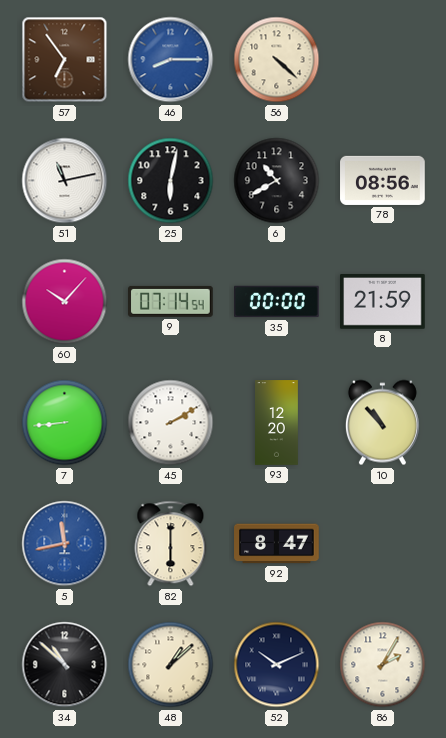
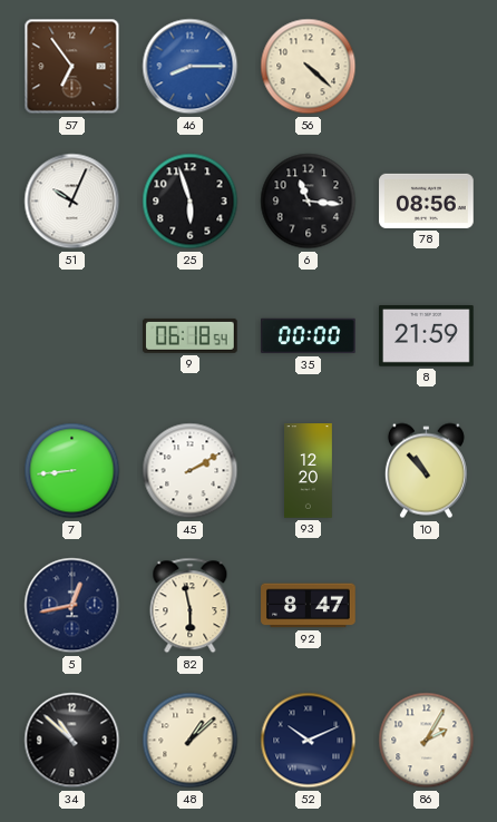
51: 11:13 -> 10:04 (72, 202)
25: 6:02 -> 5:57 (191, 202)
6: 10:40 -> 11:16 (309, 202)
60: 10:07 -> none (65, 302)
9: 07:14 -> 06:18 (191, 335)
5: 11:43 -> 12:43 (72, 606)
5 dial: blue -> navy (72, 606)
82: 6:00 -> 5:58 (191, 606)
